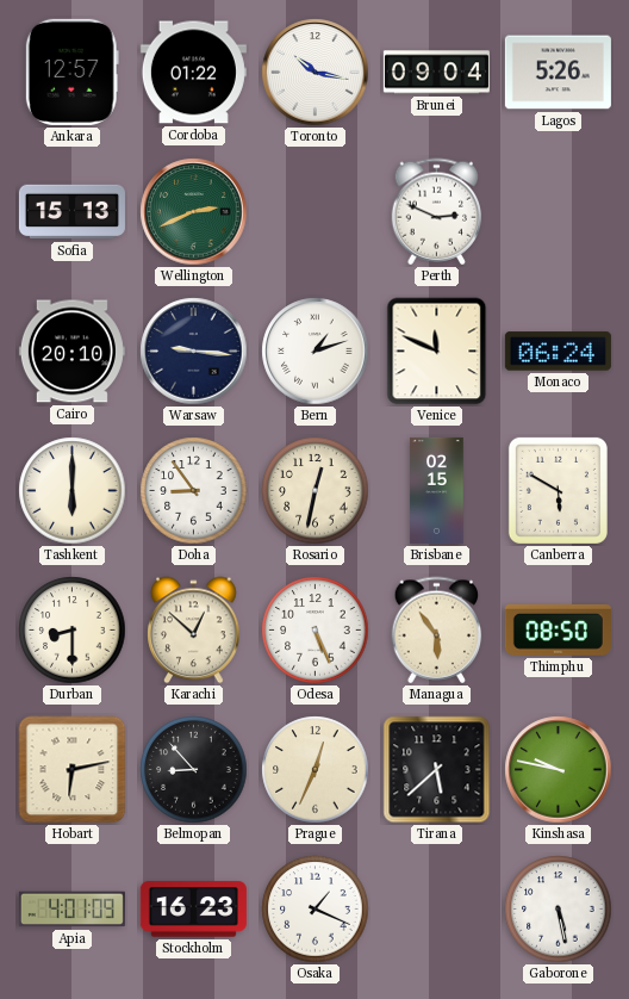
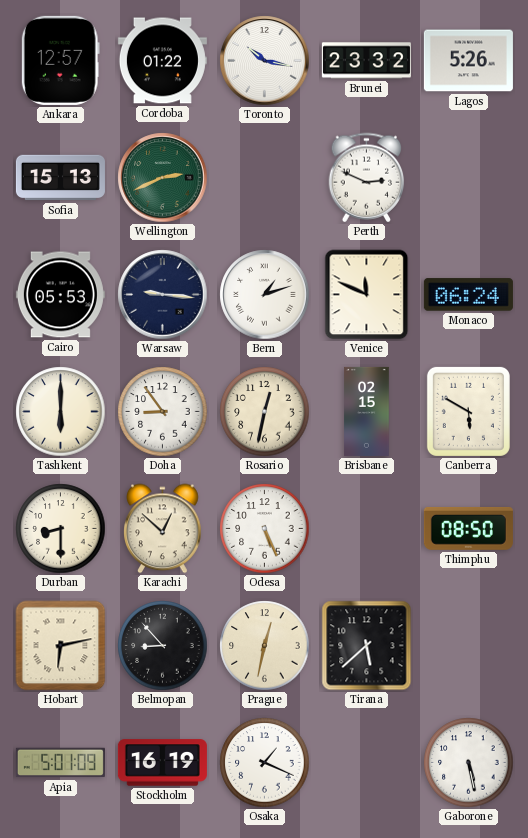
Brunei: 09:04 -> 23:32 (366, 61)
Cairo: 20:10 -> 05:53 (60, 295)
Managua: 5:54 -> none (437, 631)
Prague: 12:34 -> 12:32 (265, 646)
Kinshasa: 9:47 -> none (559, 770)
Apia: 4:01 -> 5:01 (60, 763)
Stockholm: 16:23 -> 16:19 (162, 763)
